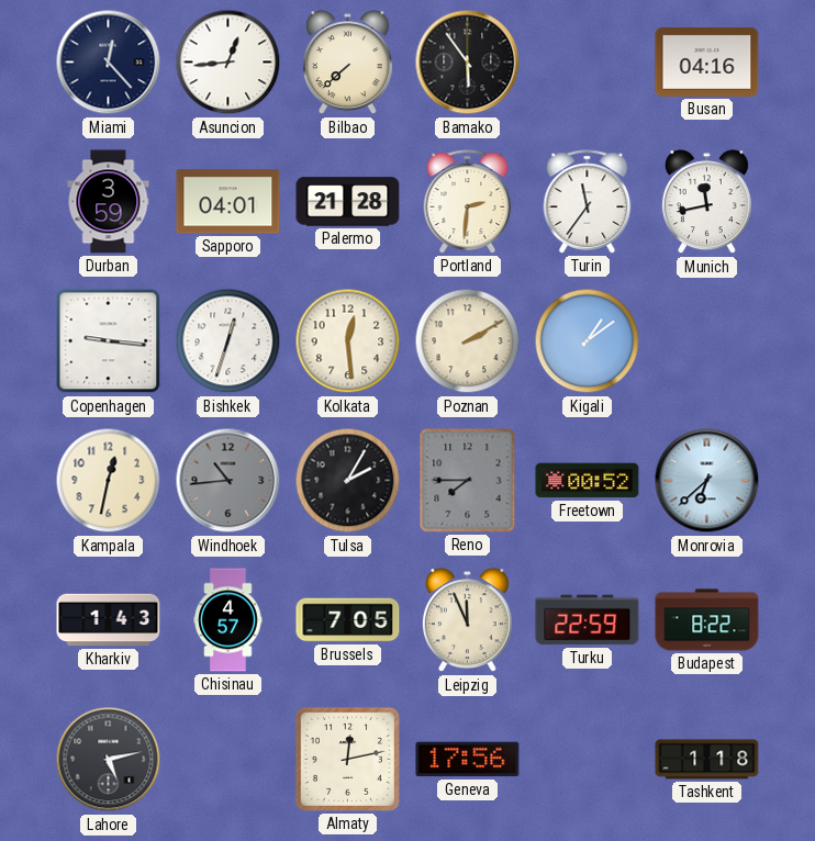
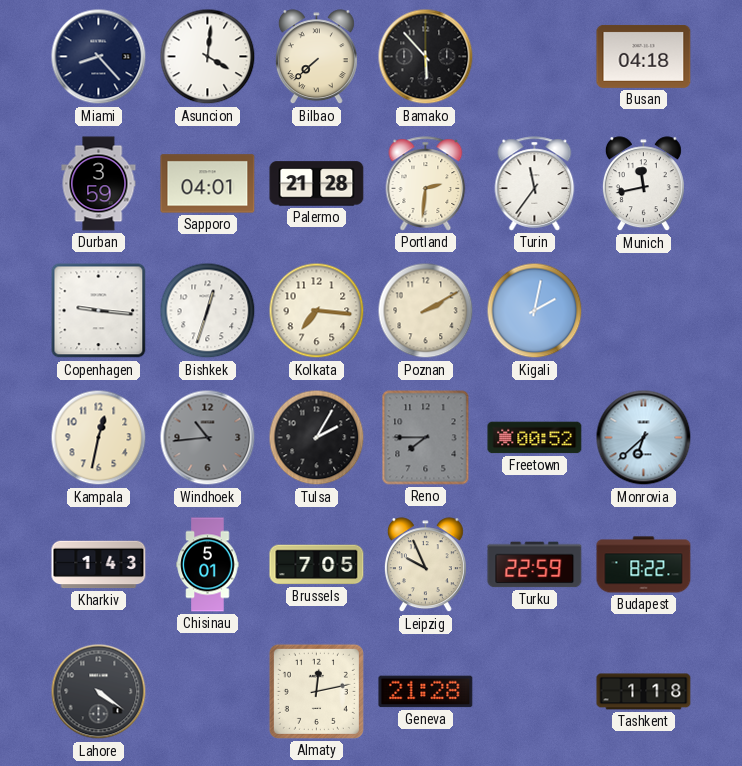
Miami: 12:23 -> 8:23 (99, 57)
Asuncion: 12:44 -> 4:01 (208, 57)
Bamako: 5:54 -> 5:53 (426, 57)
Busan: 04:16 -> 04:18 (644, 56)
Kolkata: 12:29 -> 7:16 (317, 311)
Kigali: 1:09 -> 2:02 (535, 311)
Chisinau: 4:57 -> 5:01 (208, 565)
Leipzig: 11:56 -> 9:56 (425, 565)
Lahore: 5:13 -> 4:21 (99, 692)
Geneva: 17:56 -> 21:28 (426, 692)
